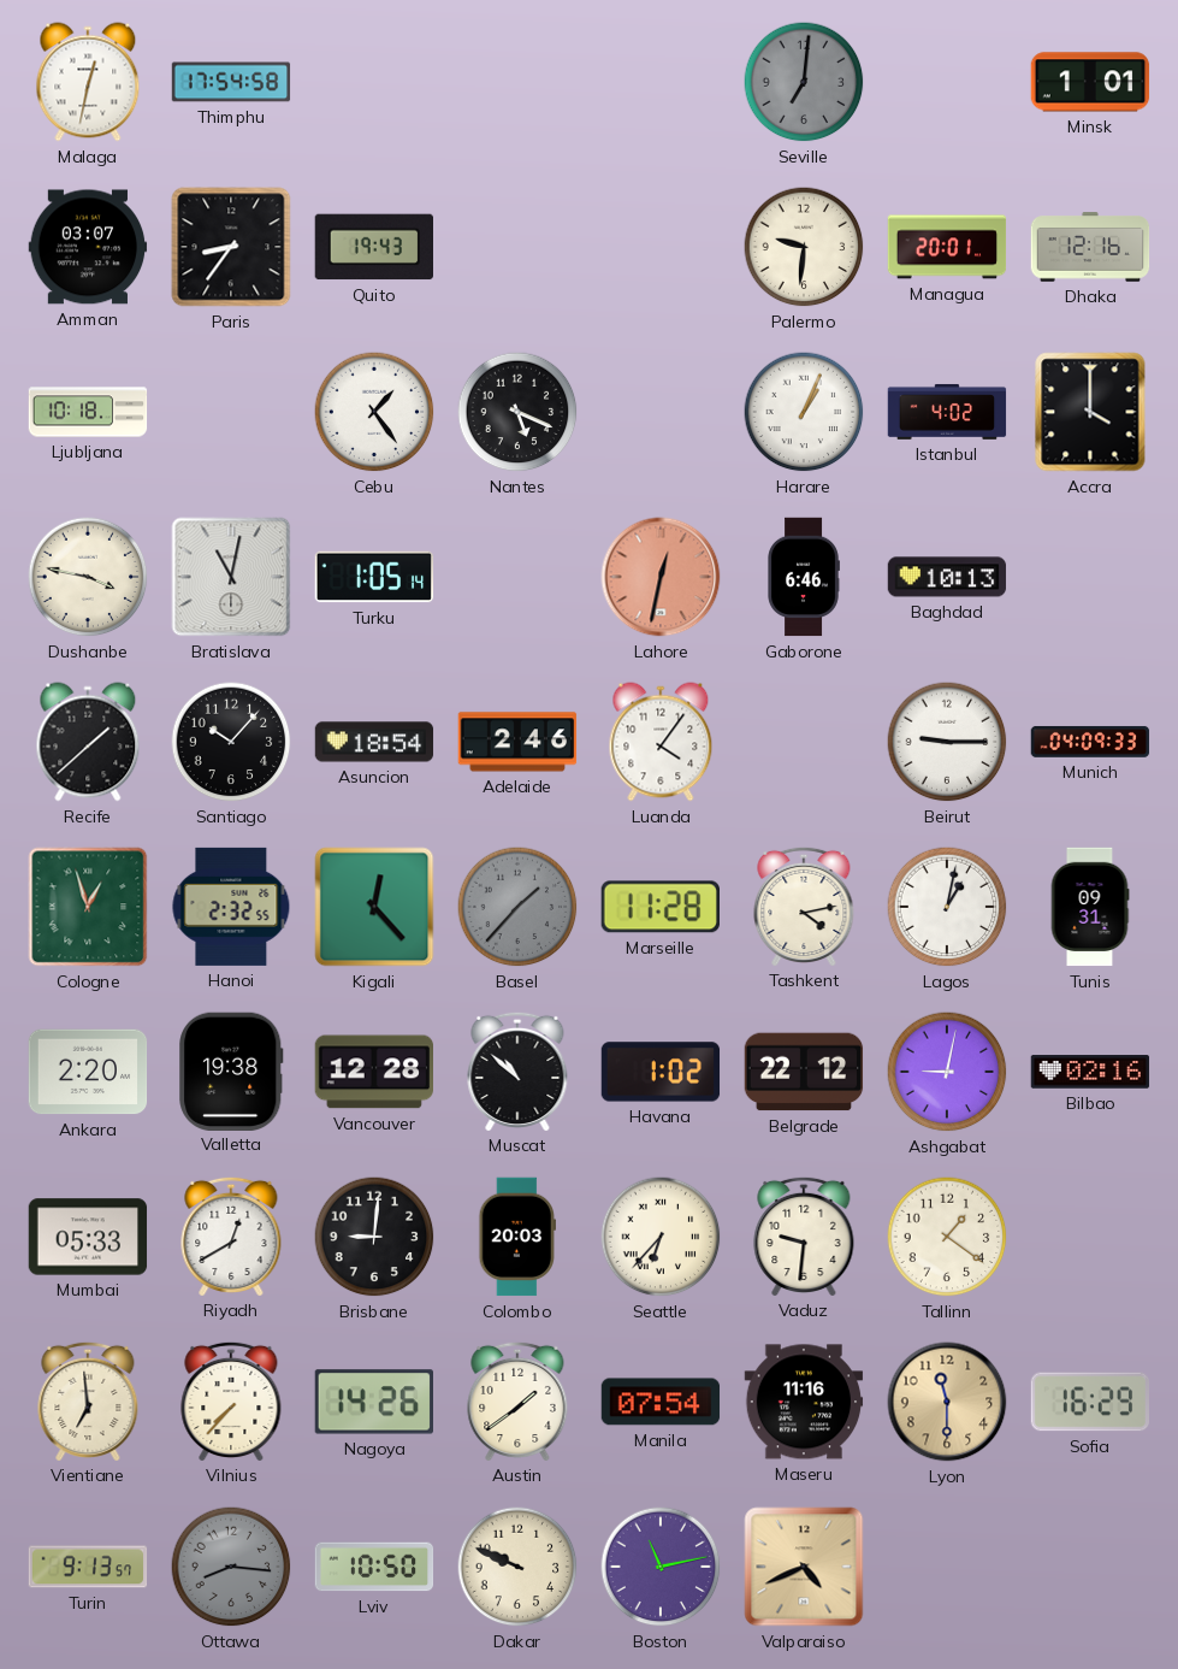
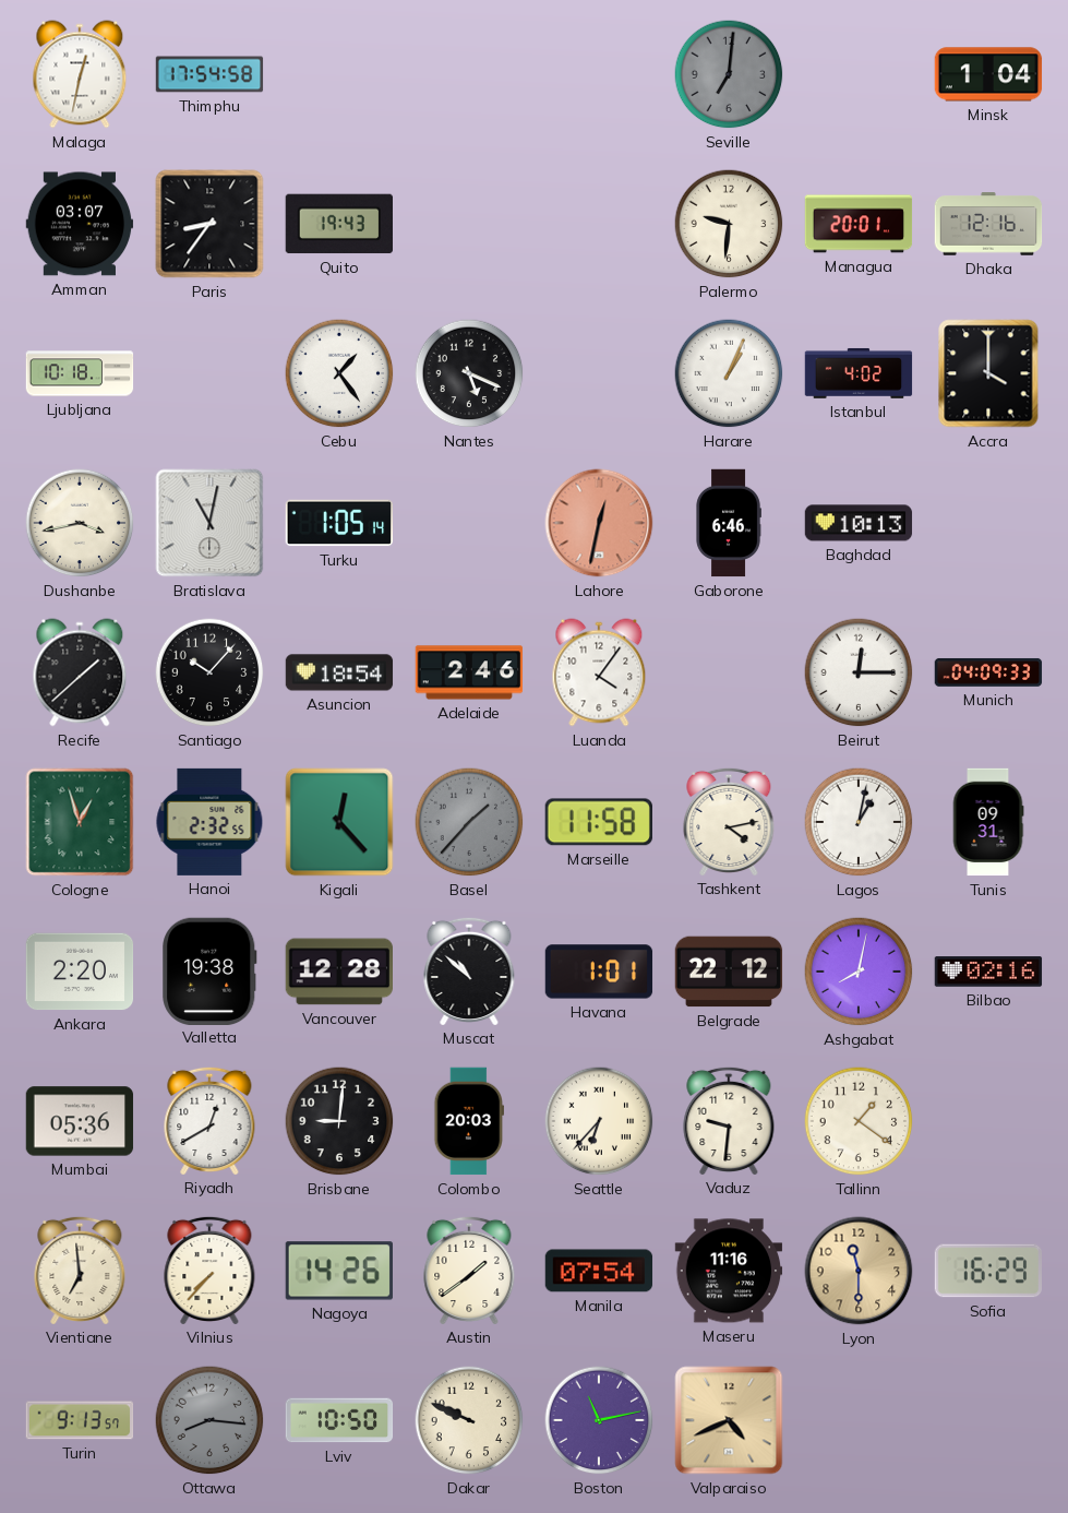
Minsk: 1:01 -> 1:04 (988, 74)
Dushanbe: 3:47 -> 3:43 (80, 523)
Beirut: 9:15 -> 12:15 (859, 672)
Marseille: 11:28 -> 11:58 (599, 822)
Havana: 1:02 -> 1:01 (599, 972)
Ashgabat: 9:02 -> 8:02 (859, 972)
Mumbai: 05:33 -> 05:36 (80, 1121)
